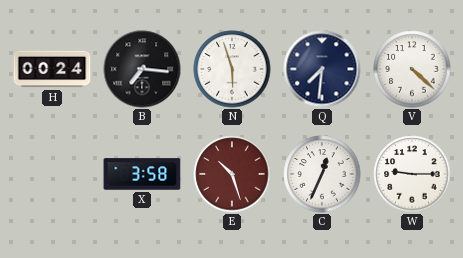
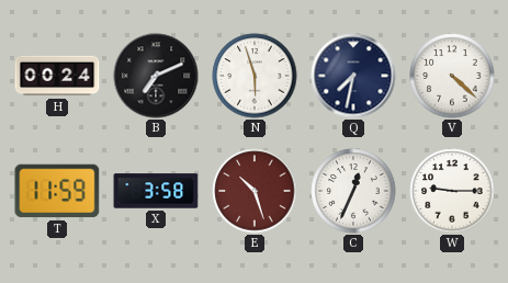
B: 7:16 -> 7:11 (156, 76)
Q: 7:31 -> 7:32 (353, 76)
T: none -> 11:59 (57, 191)
